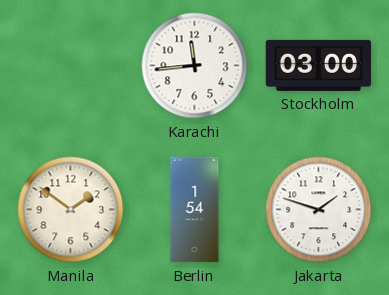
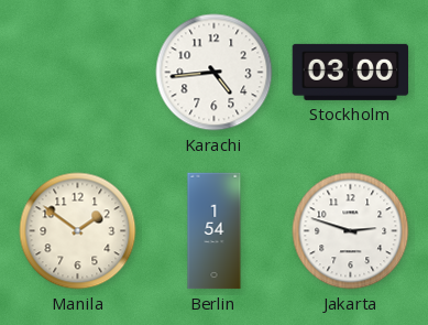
Karachi: 11:44 -> 4:44 (215, 73)
Jakarta: 1:48 -> 2:48 (351, 231)
